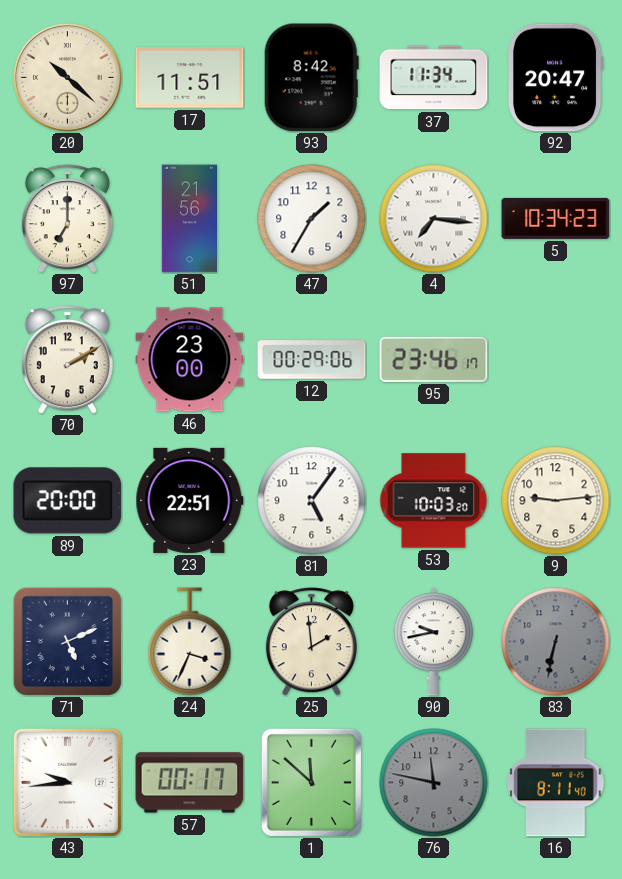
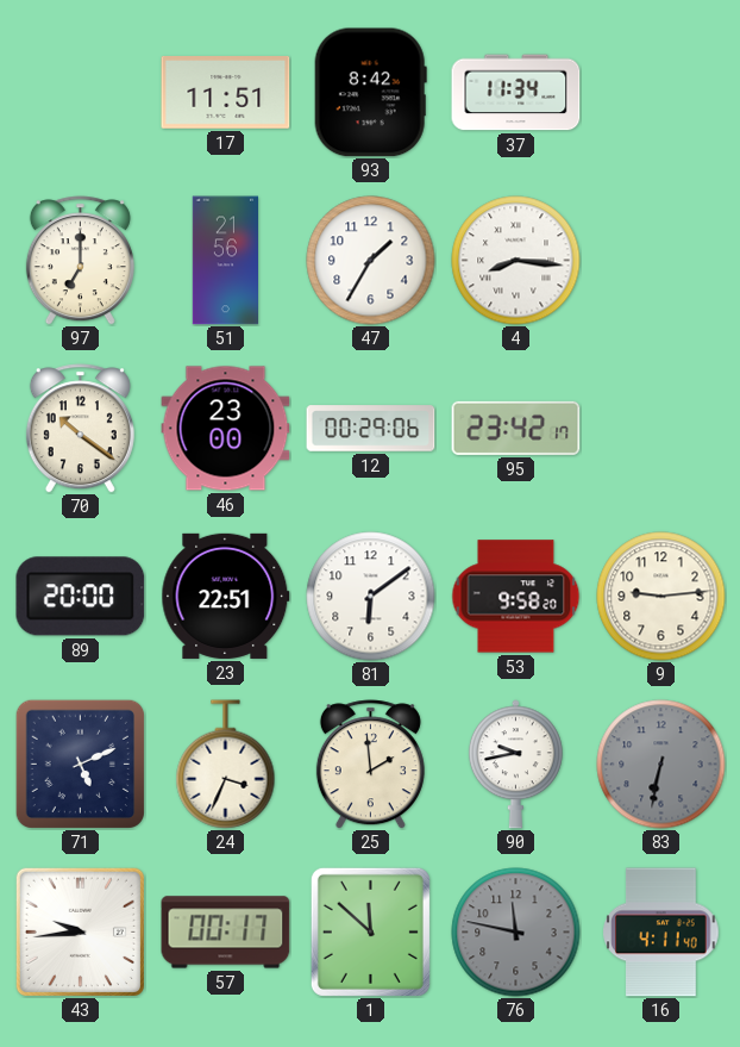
20: 10:22 -> none (68, 78)
92: 20:47 -> none (555, 78)
4: 7:16 -> 8:16 (516, 261)
5: 10:34 -> none (556, 218)
70: 2:10 -> 10:21 (80, 429)
95: 23:46 -> 23:42 (516, 428)
81: 5:06 -> 6:09 (371, 597)
53: 10:03 -> 9:58 (516, 597)
16: 8:11 -> 4:11 (661, 933)
